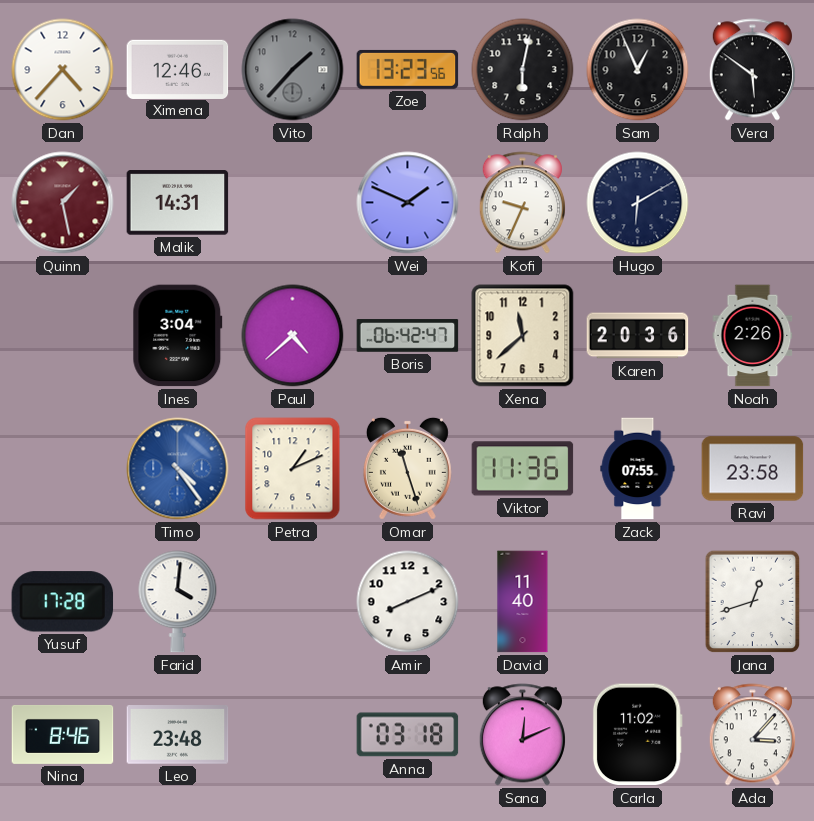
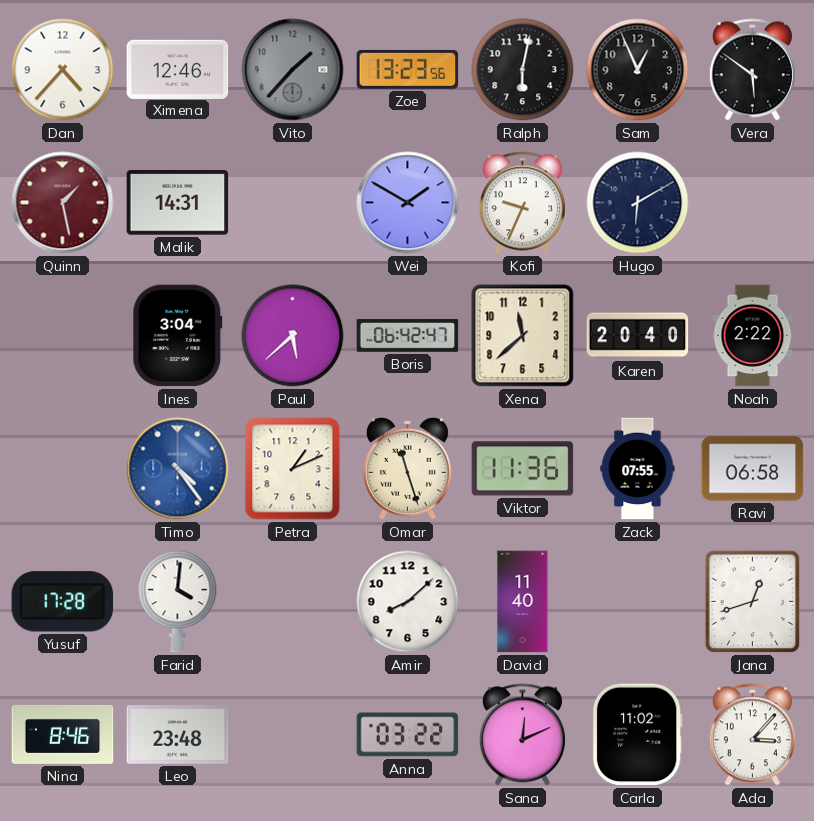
Wei: 1:49 -> 1:50 (408, 203)
Paul: 4:38 -> 5:38 (293, 336)
Karen: 20:36 -> 20:40 (638, 336)
Noah: 2:26 -> 2:22 (753, 336)
Ravi: 23:58 -> 06:58 (753, 469)
Amir: 8:11 -> 8:08 (408, 602)
Anna: 03:18 -> 03:22 (408, 735)
